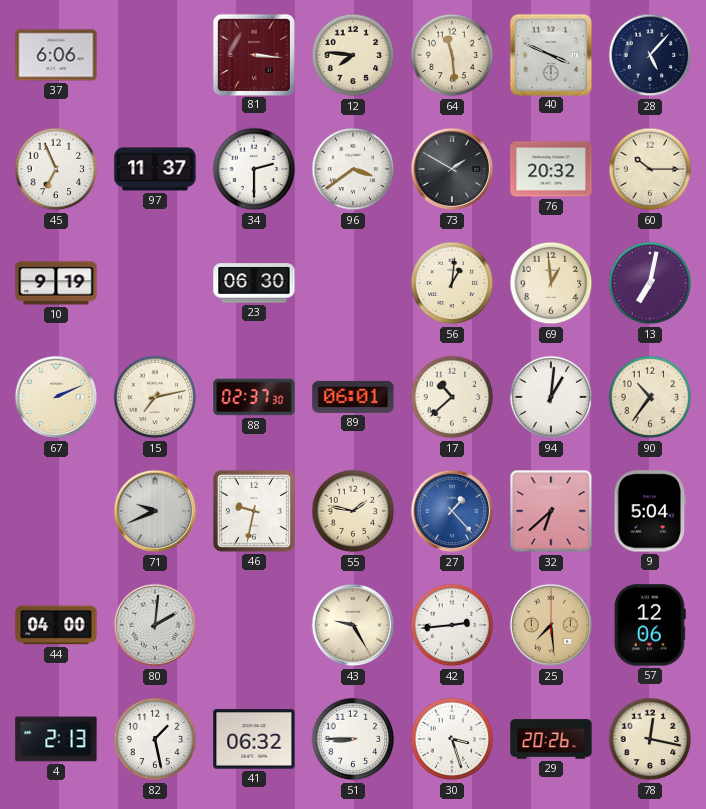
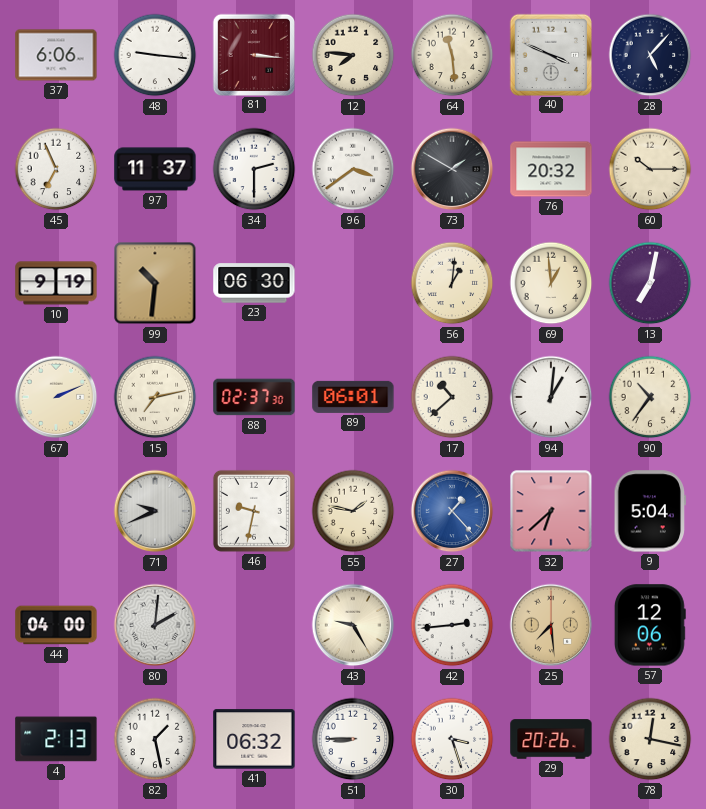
48: none -> 9:16 (155, 55)
99: none -> 10:31 (155, 283)
